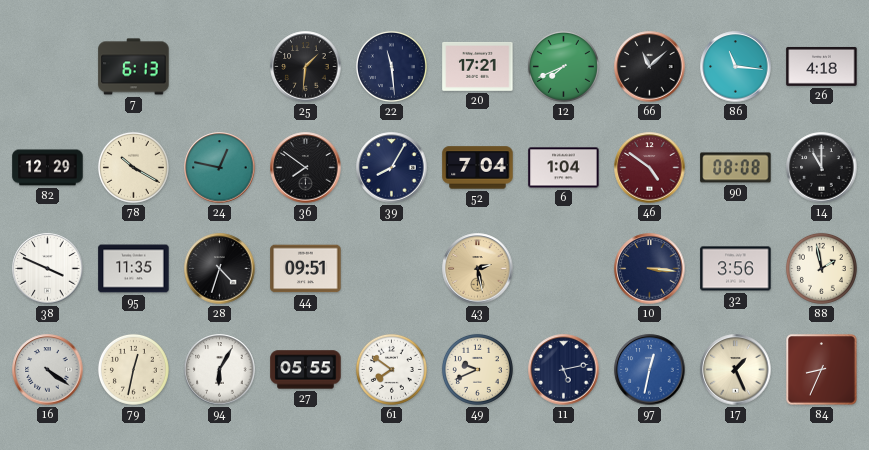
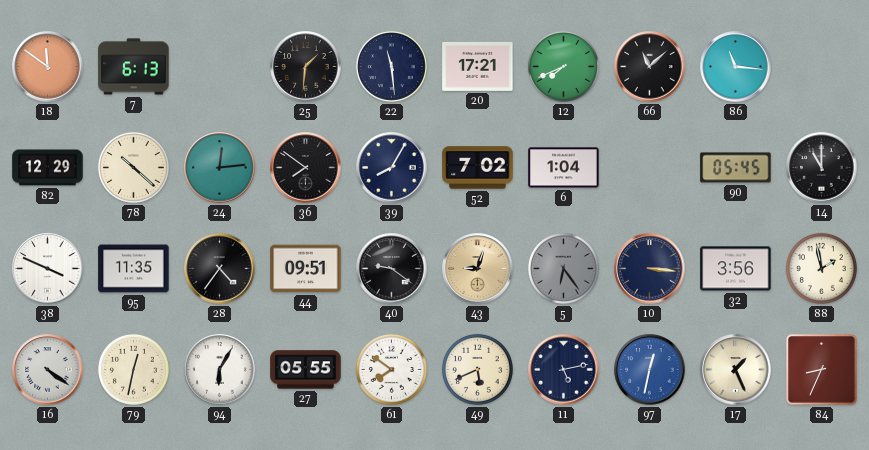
18: none -> 11:51 (48, 67)
26: 4:18 -> none (822, 66)
78: 10:20 -> 10:22 (133, 167)
24: 12:47 -> 12:14 (220, 168)
52: 7:04 -> 7:02 (478, 168)
46: 4:51 -> none (650, 168)
90: 08:08 -> 05:45 (736, 168)
28: 4:33 -> 4:36 (220, 269)
40: none -> 9:21 (392, 269)
43: 2:28 -> 9:03 (478, 269)
5: none -> 6:24 (563, 268)
49: 9:41 -> 5:41 (477, 369)
